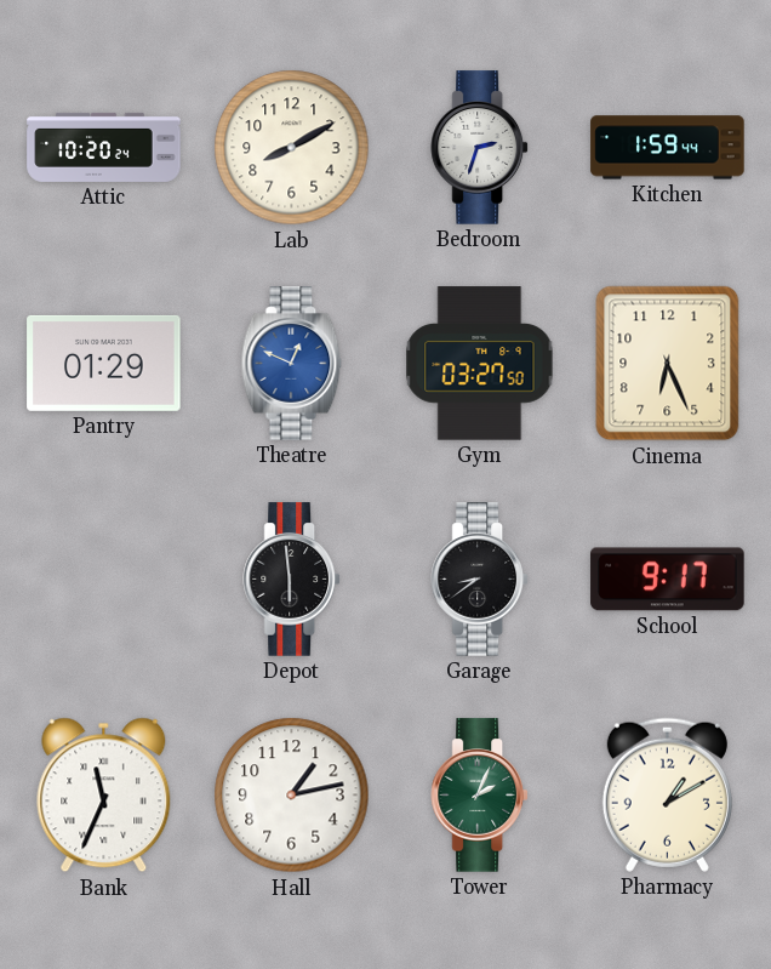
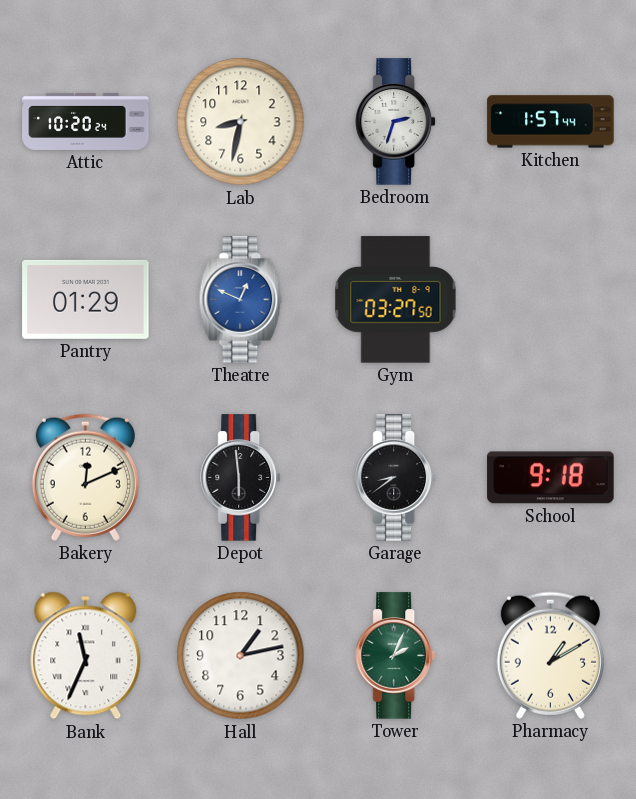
Lab: 8:10 -> 8:32 (241, 122)
Kitchen: 1:59 -> 1:57 (551, 122)
Cinema: 6:26 -> none (668, 364)
Bakery: none -> 12:11 (85, 477)
School: 9:17 -> 9:18 (551, 478)
